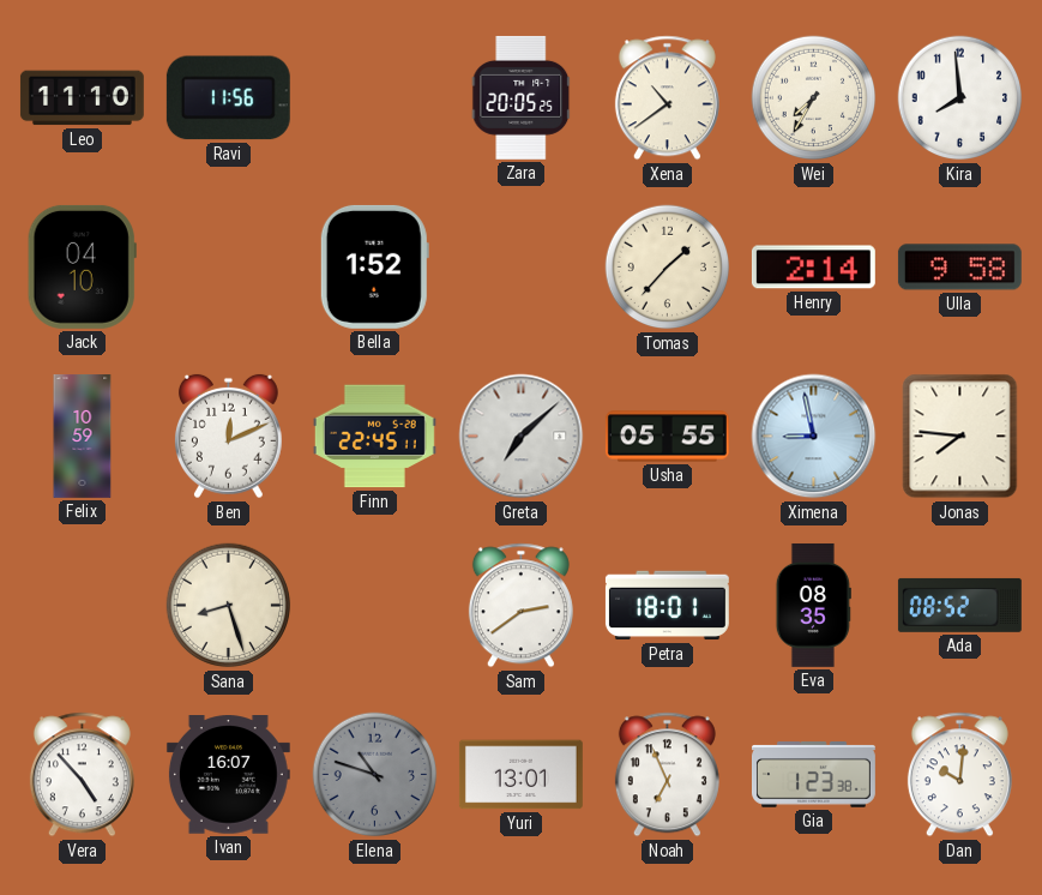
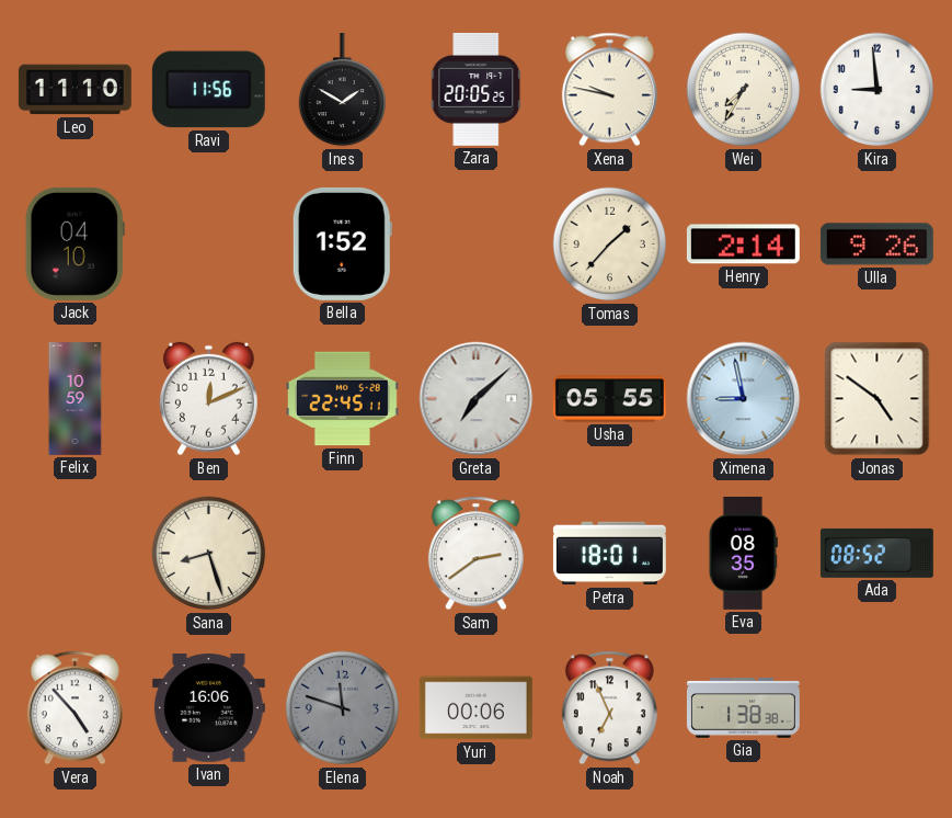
Ines: none -> 1:50 (342, 90)
Xena: 10:39 -> 9:47 (609, 90)
Kira: 7:59 -> 8:59 (878, 90)
Ulla: 9:58 -> 9:26 (876, 245)
Jonas: 7:46 -> 4:51 (878, 399)
Ivan: 16:07 -> 16:06 (208, 708)
Elena: 10:48 -> 11:48 (343, 708)
Yuri: 13:01 -> 00:06 (475, 708)
Gia: 1:23 -> 1:38 (743, 708)
Dan: 10:01 -> none (959, 775)
